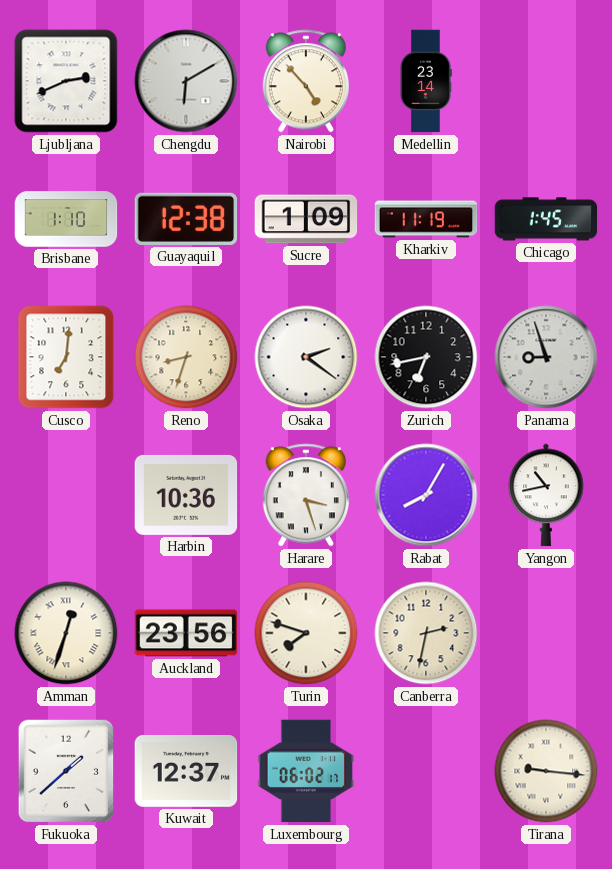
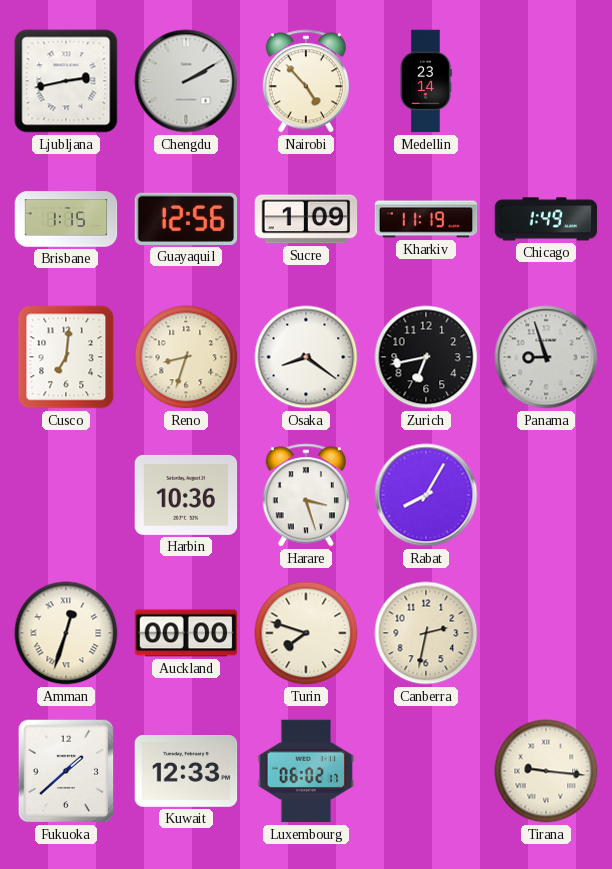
Ljubljana: 2:41 -> 2:43 (66, 81)
Chengdu: 6:10 -> 2:10 (186, 81)
Brisbane: 1:10 -> 1:15 (66, 219)
Guayaquil: 12:38 -> 12:56 (186, 219)
Chicago: 1:45 -> 1:49 (546, 219)
Osaka: 2:21 -> 8:21 (306, 357)
Yangon: 10:43 -> none (546, 495)
Auckland: 23:56 -> 00:00 (186, 633)
Kuwait: 12:37 -> 12:33 (186, 772)
